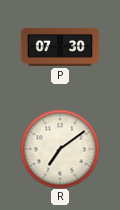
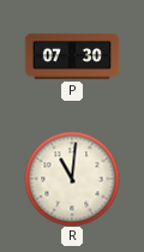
R: 7:09 -> 11:01 (72, 179)
